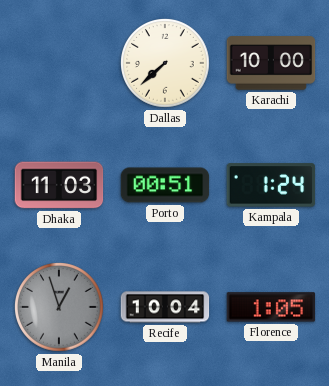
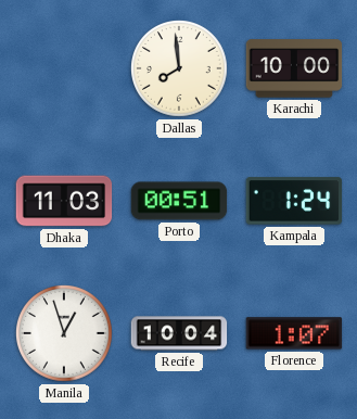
Dallas: 7:38 -> 7:59 (180, 69)
Manila dial: grey -> white (65, 334)
Florence: 1:05 -> 1:07 (294, 333)
